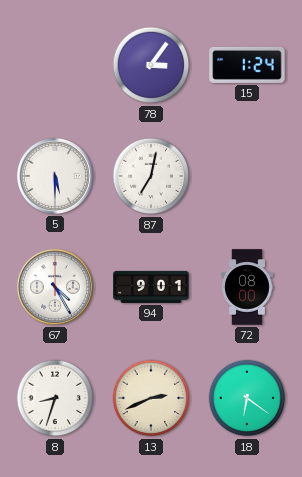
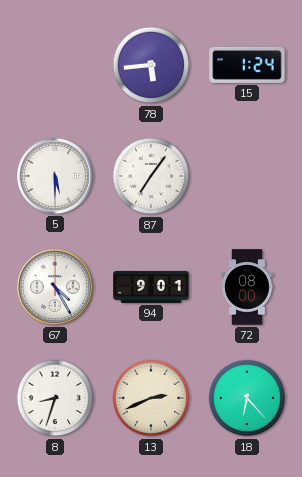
78: 3:06 -> 5:44 (151, 65)
87: 7:02 -> 7:06 (151, 176)
18: 6:21 -> 6:23 (247, 398)
